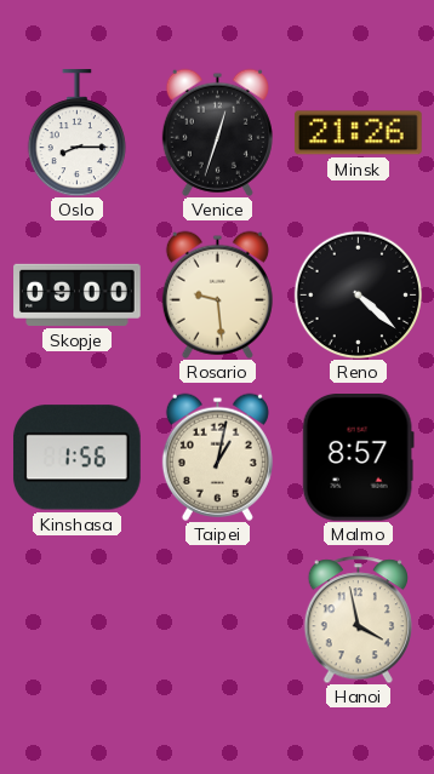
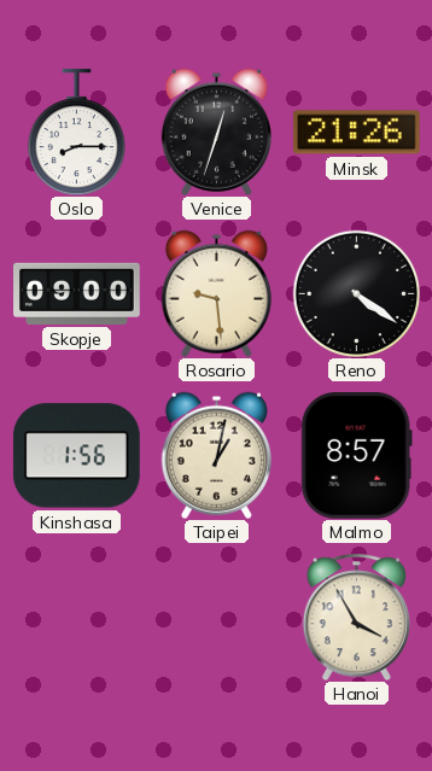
Reno: 4:22 -> 4:21 (356, 293)
Hanoi: 3:58 -> 3:55 (356, 617)
